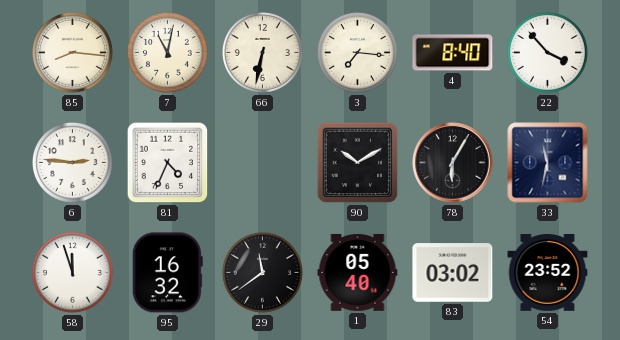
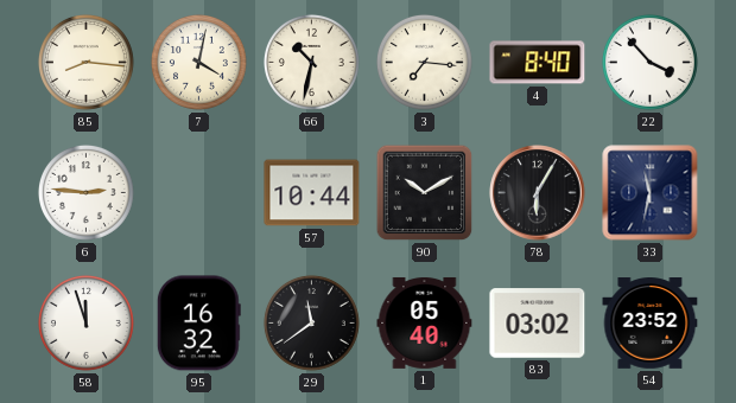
7: 11:02 -> 4:02 (198, 62)
66: 6:32 -> 10:32 (311, 62)
81: 4:34 -> none (168, 163)
57: none -> 10:44 (312, 193)
